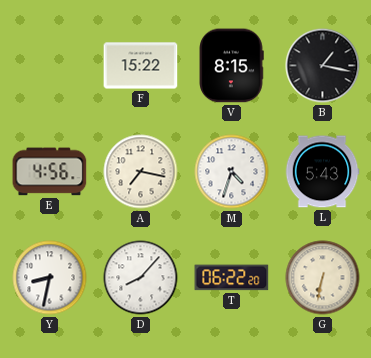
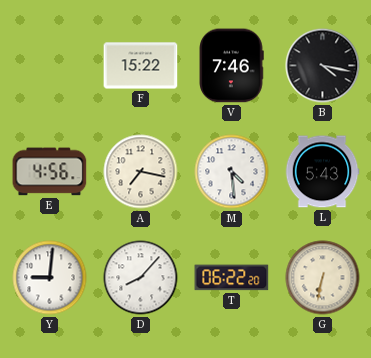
V: 8:15 -> 7:46 (231, 66)
B: 1:17 -> 4:17 (323, 66)
M: 4:33 -> 4:29 (232, 172)
Y: 8:32 -> 9:01 (50, 278)
